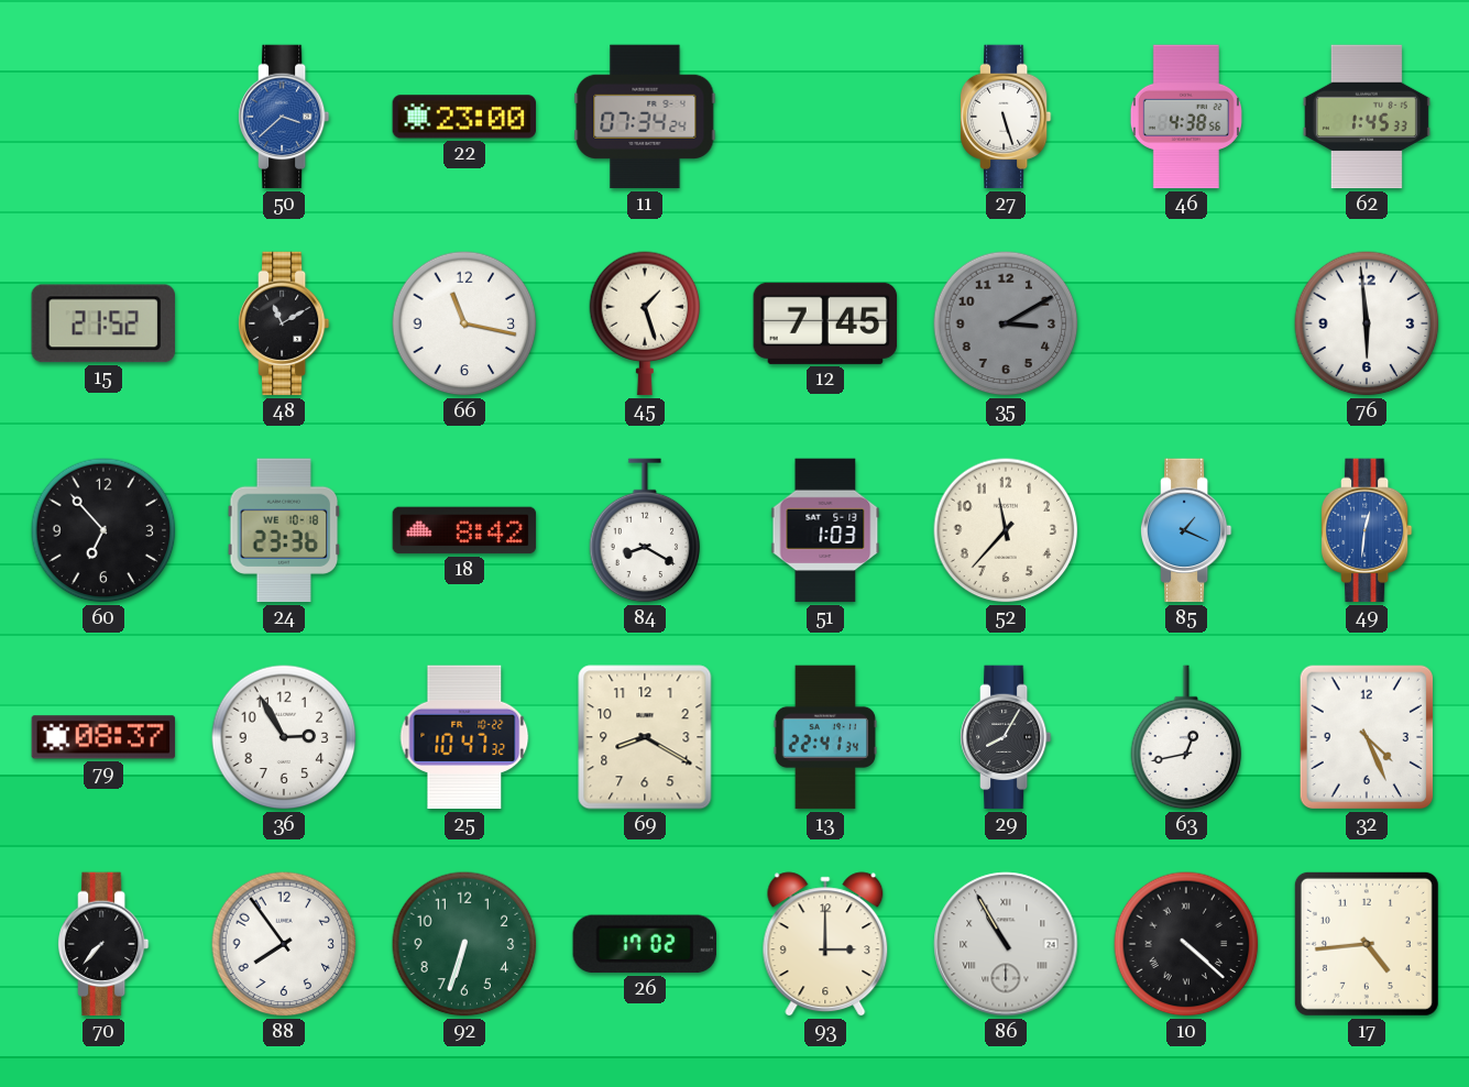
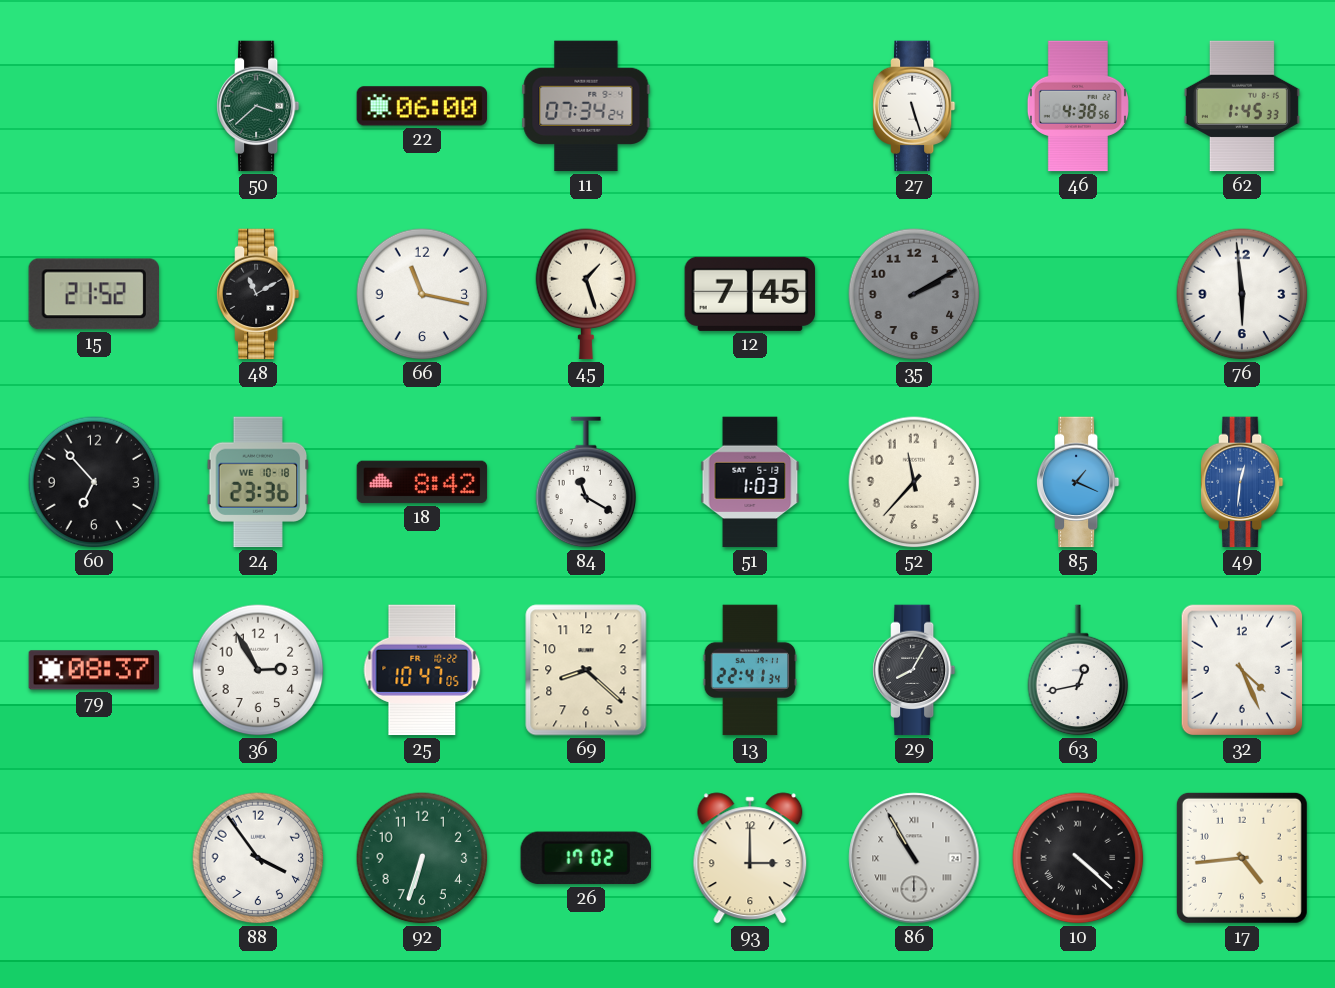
50 dial: blue -> green (258, 106)
22: 23:00 -> 06:00 (422, 106)
35: 3:10 -> 2:10 (914, 294)
84: 8:20 -> 11:20 (586, 482)
25: 10:47:32 -> 10:47:05 (422, 670)
69: 8:20 -> 8:22 (586, 670)
70: 7:37 -> none (103, 944)
88: 7:54 -> 3:54 (258, 858)
